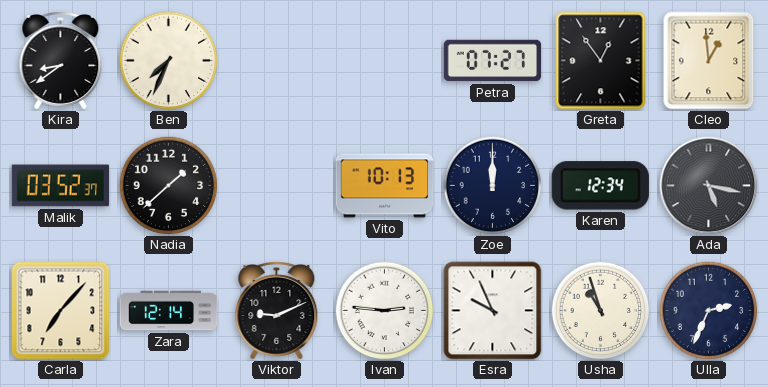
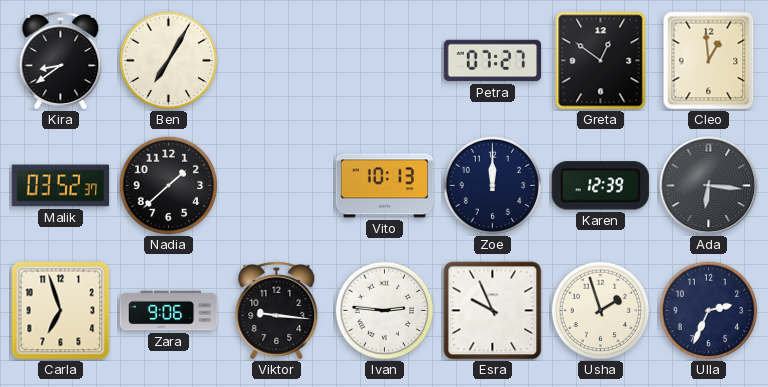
Ben: 7:34 -> 7:05 (169, 61)
Greta: 12:54 -> 12:51 (601, 61)
Karen: 12:34 -> 12:39 (600, 186)
Ada: 5:17 -> 6:16 (709, 186)
Carla: 7:07 -> 6:57 (61, 311)
Zara: 12:14 -> 9:06 (169, 311)
Viktor: 9:11 -> 9:16 (277, 311)
Usha: 10:57 -> 1:57 (601, 311)
